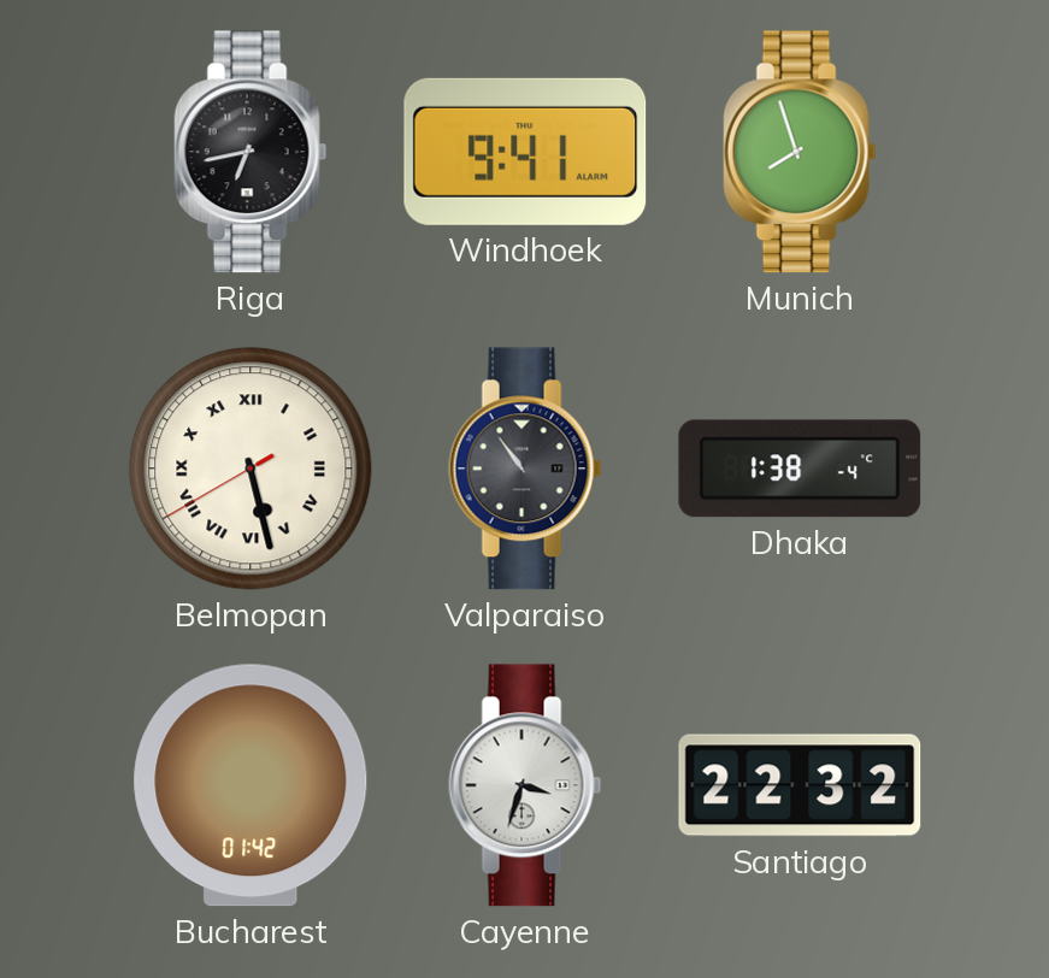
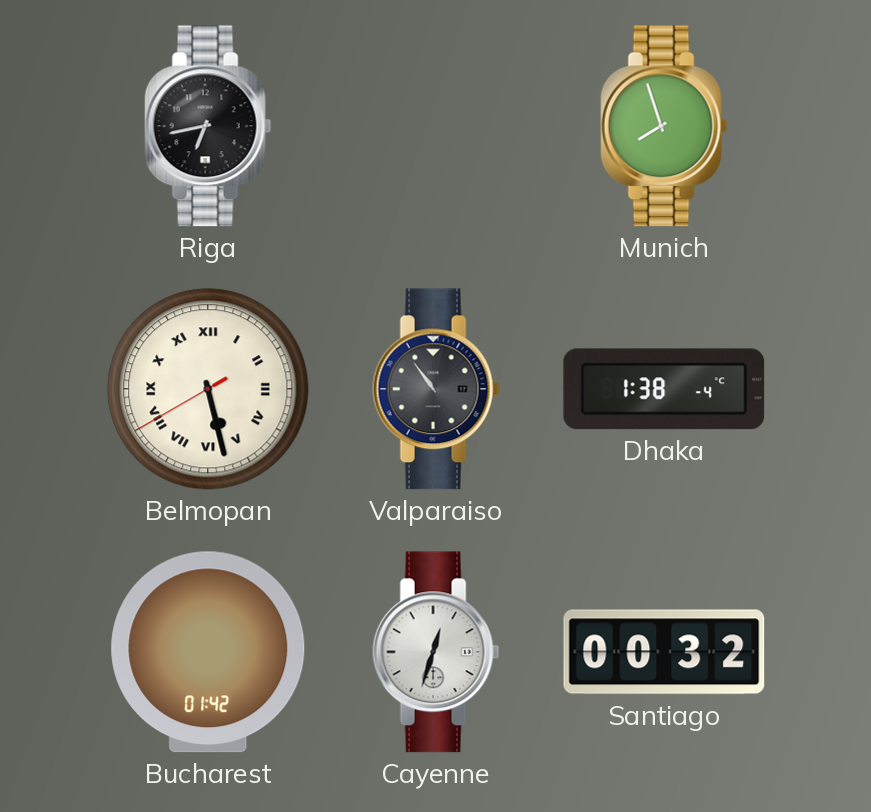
Windhoek: 9:41 -> none (525, 152)
Cayenne: 3:33 -> 12:33 (436, 652)
Santiago: 22:32 -> 00:32 (664, 652)
